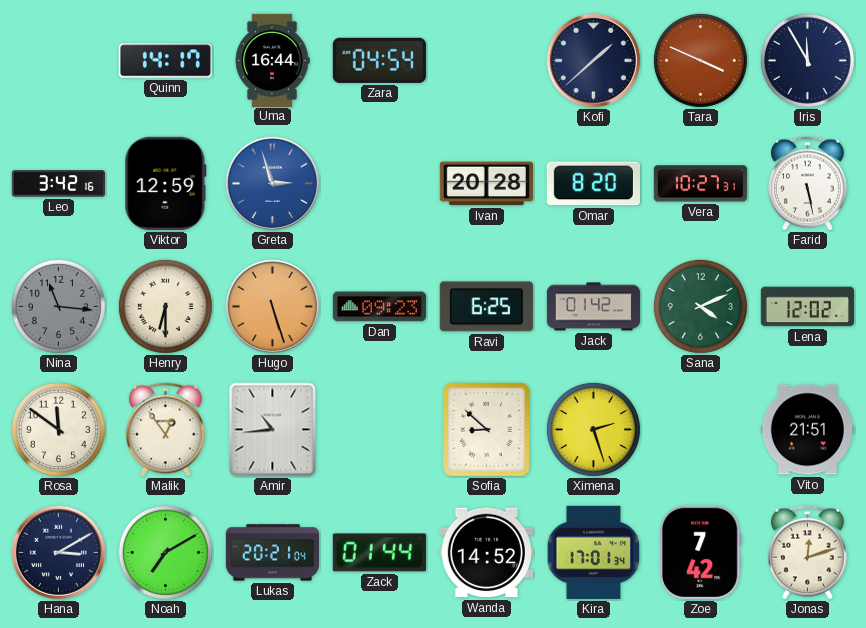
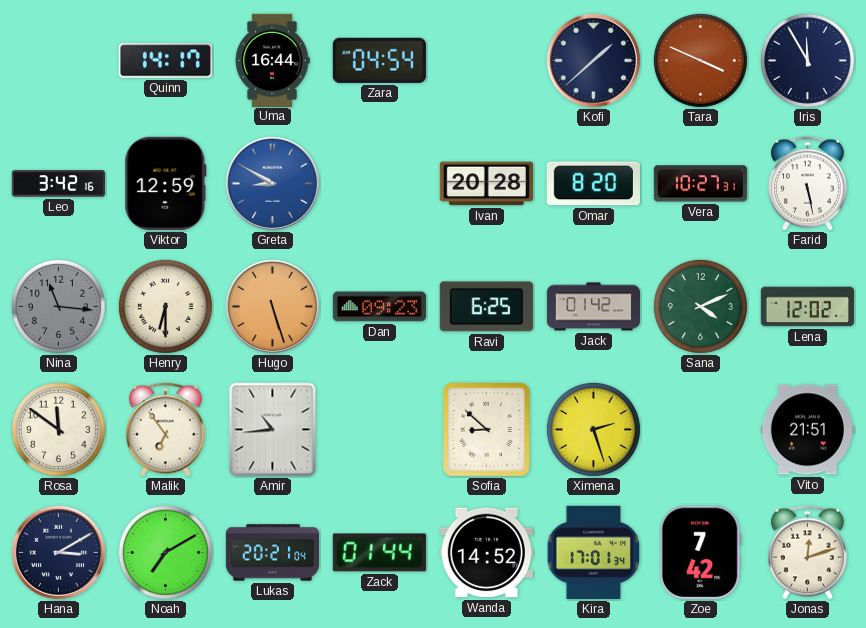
Greta: 2:57 -> 8:50 (272, 183)
Malik: 12:54 -> 6:54 (166, 430)
